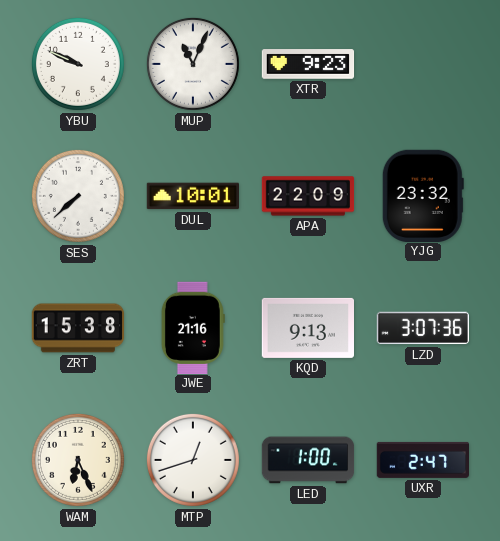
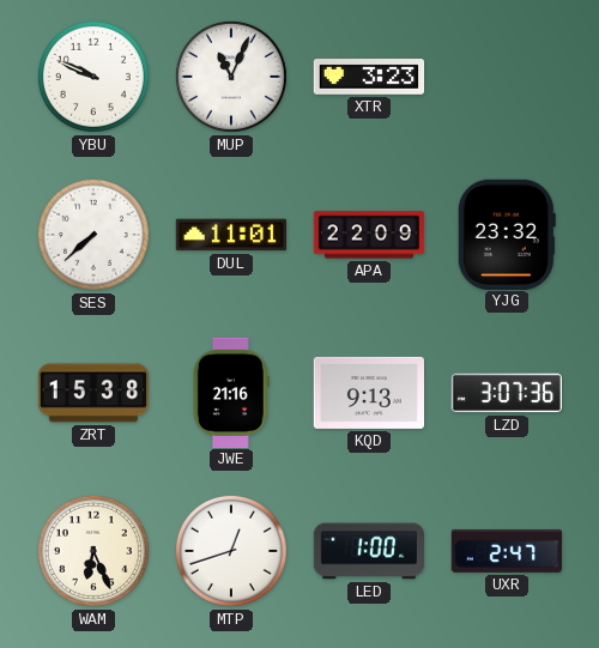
XTR: 9:23 -> 3:23 (369, 77)
DUL: 10:01 -> 11:01 (230, 235)
